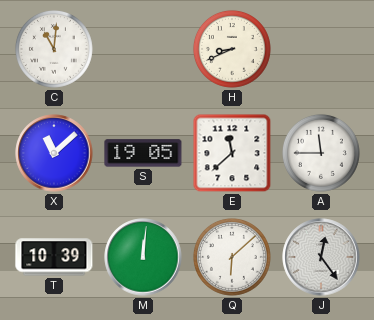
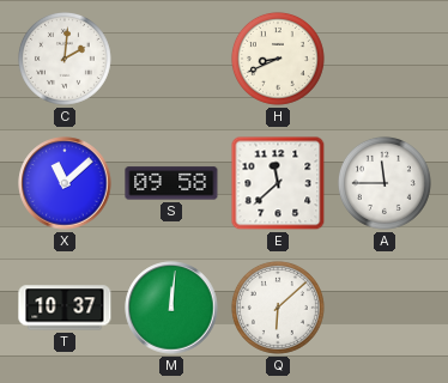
C: 11:01 -> 2:01 (65, 59)
S: 19:05 -> 09:58 (171, 183)
T: 10:39 -> 10:37 (65, 308)
J: 12:24 -> none (321, 257)
